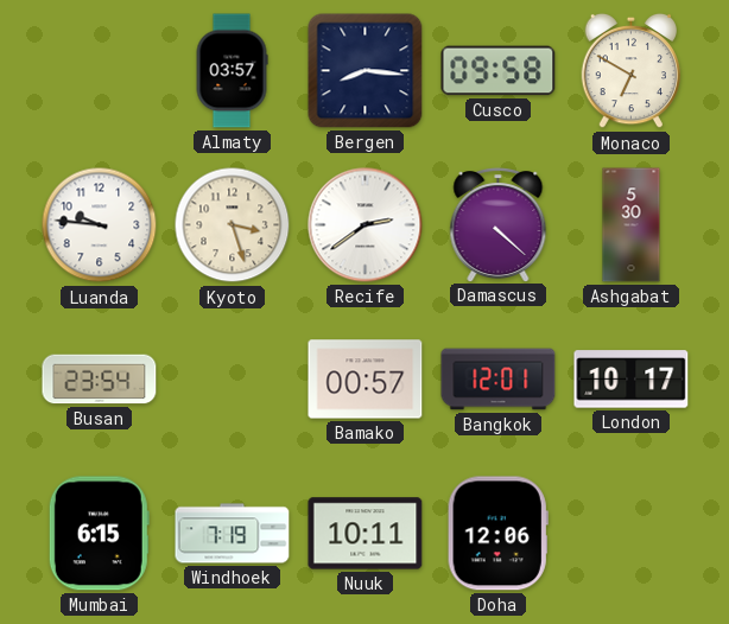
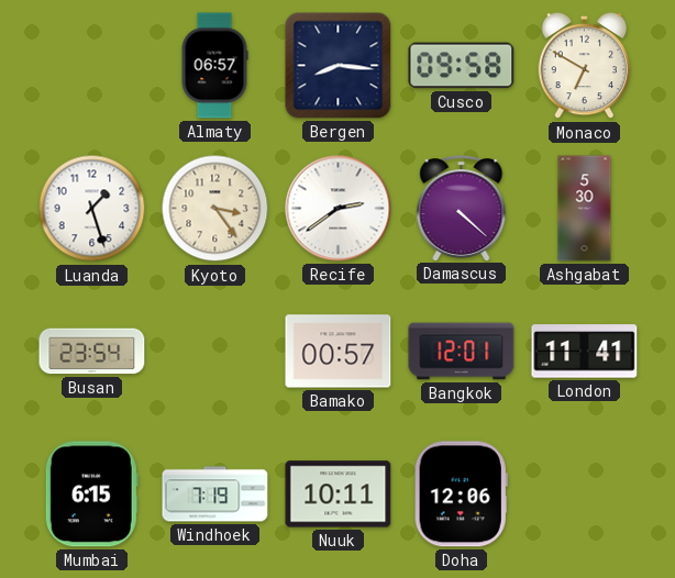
Almaty: 03:57 -> 06:57 (214, 66)
Luanda: 9:46 -> 1:27 (92, 209)
Kyoto: 3:27 -> 3:24 (215, 209)
London: 10:17 -> 11:41 (585, 352)
